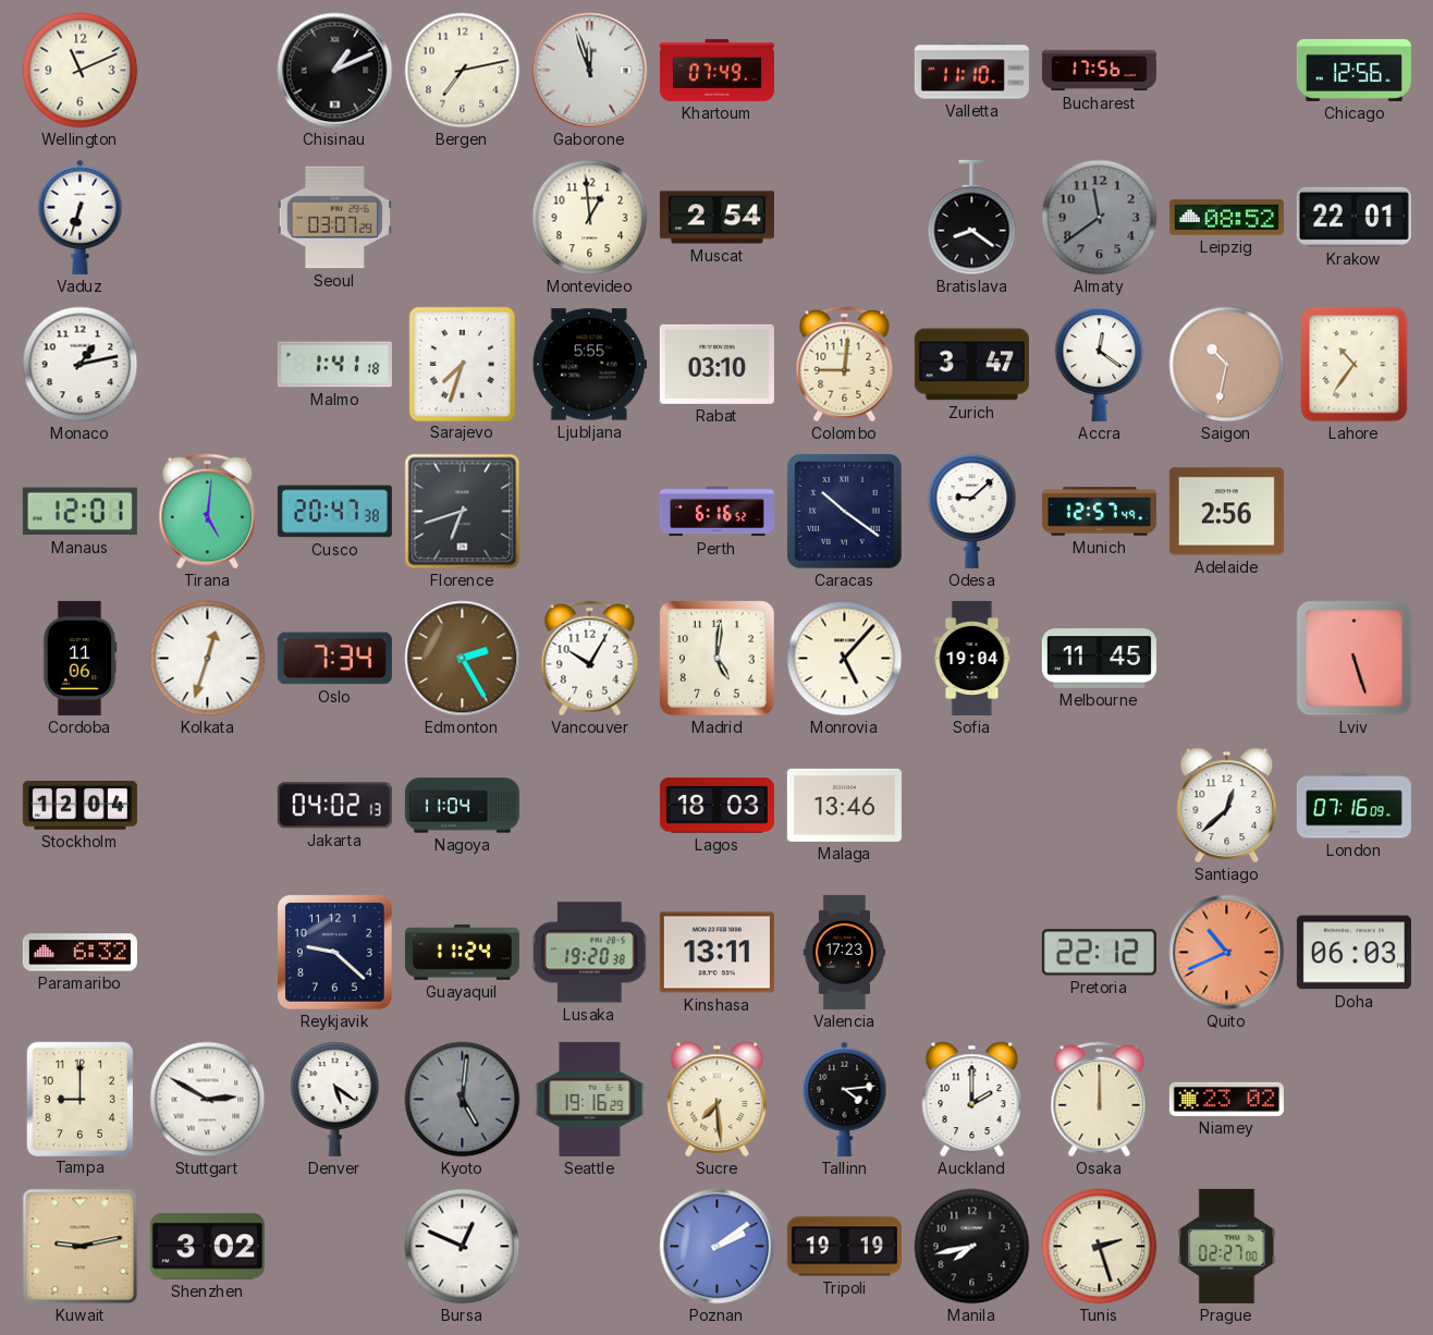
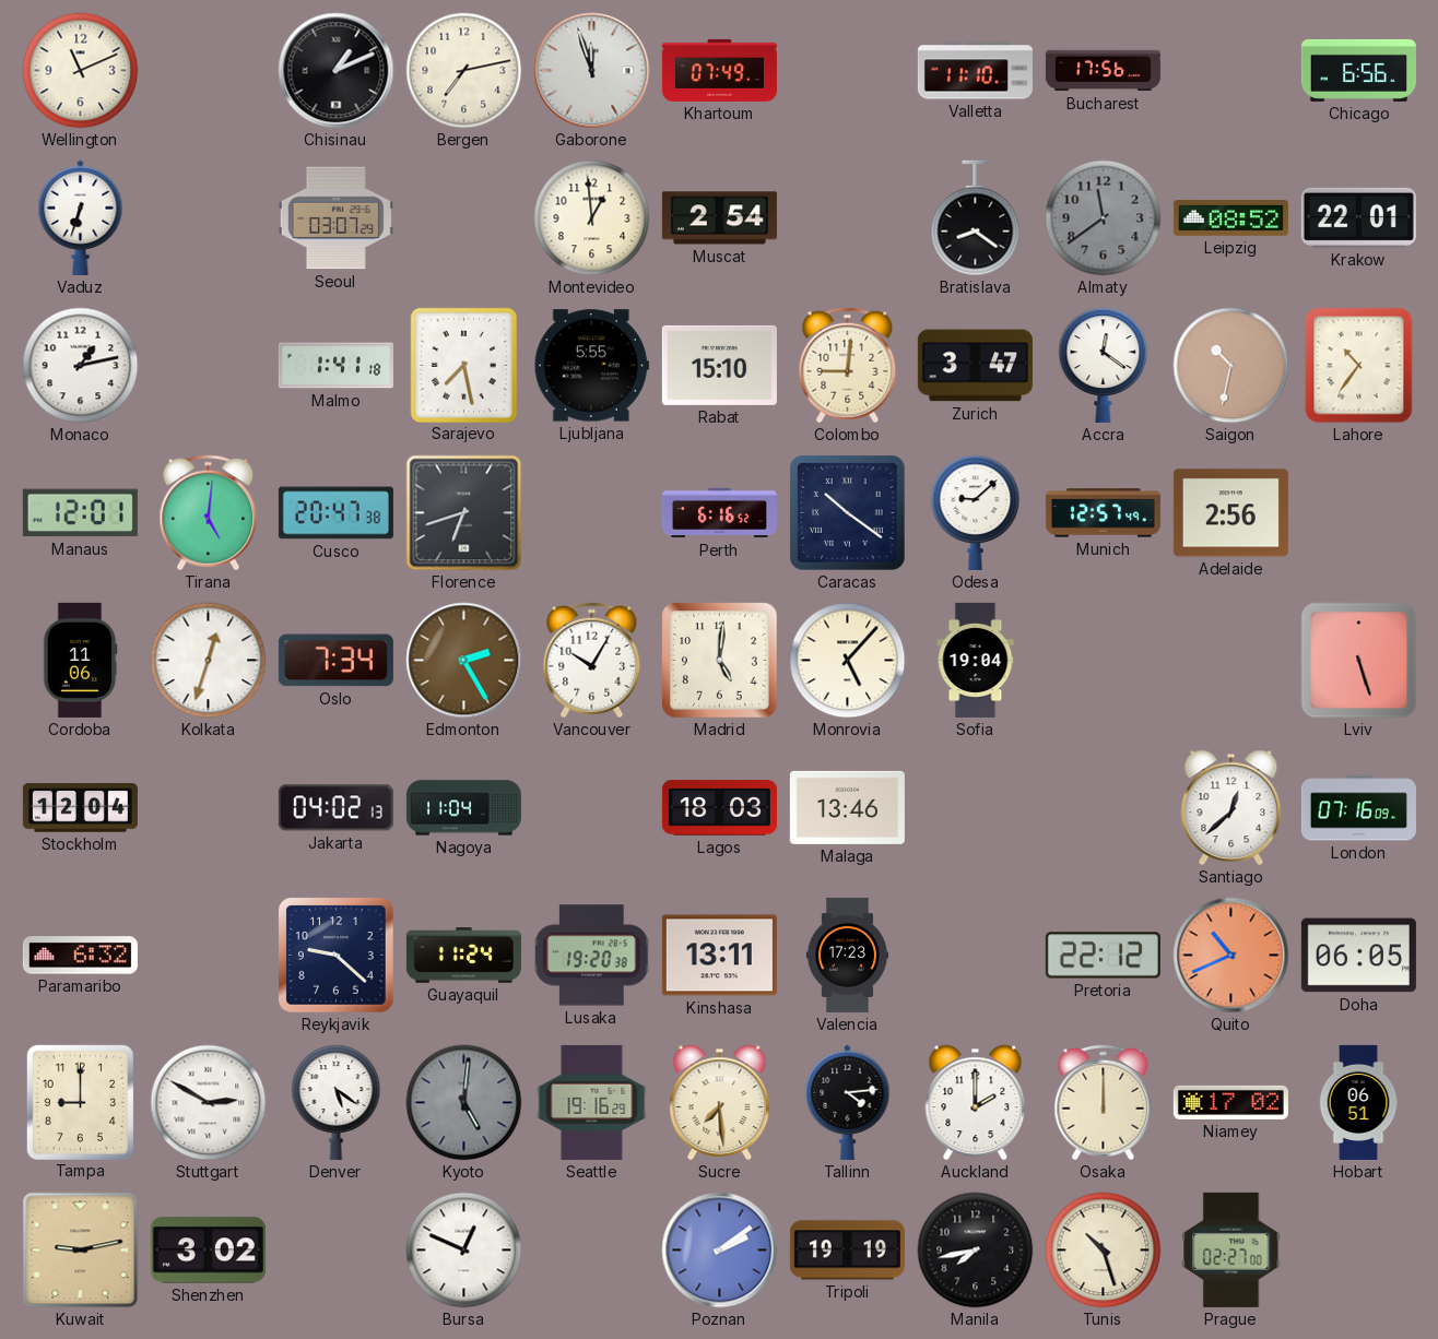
Chicago: 12:56 -> 6:56 (1358, 70)
Sarajevo: 7:33 -> 7:28 (463, 365)
Rabat: 03:10 -> 15:10 (719, 365)
Melbourne: 11:45 -> none (1099, 659)
Doha: 06:03 -> 06:05 (1358, 956)
Niamey: 23:02 -> 17:02 (1230, 1102)
Hobart: none -> 06:51 (1358, 1102)
Tunis: 2:27 -> 10:27 (1104, 1251)
